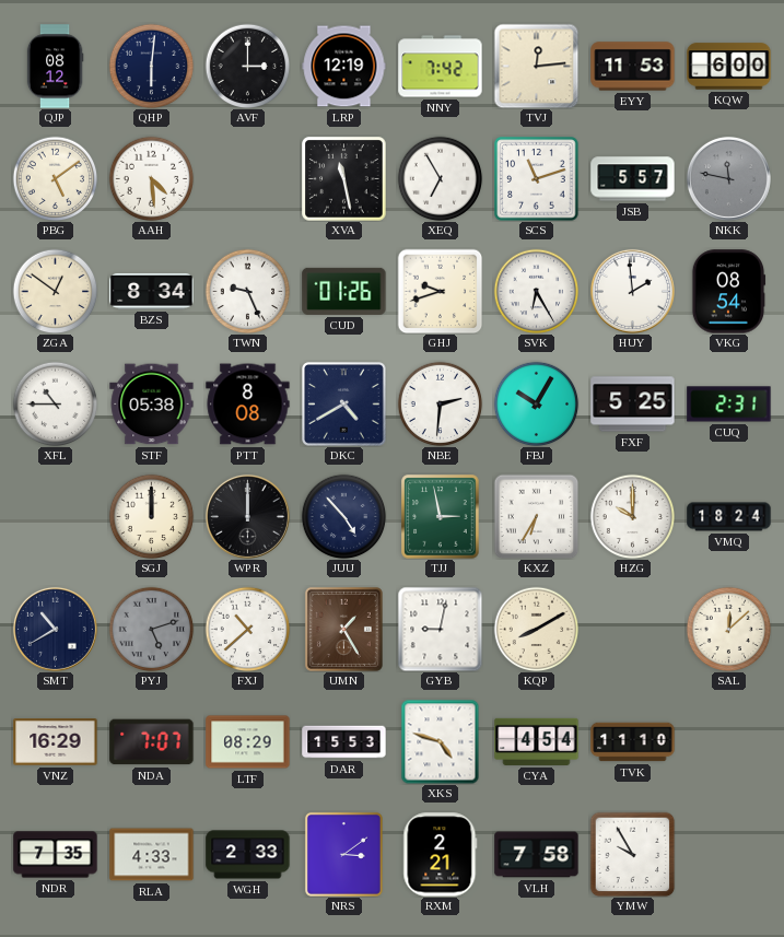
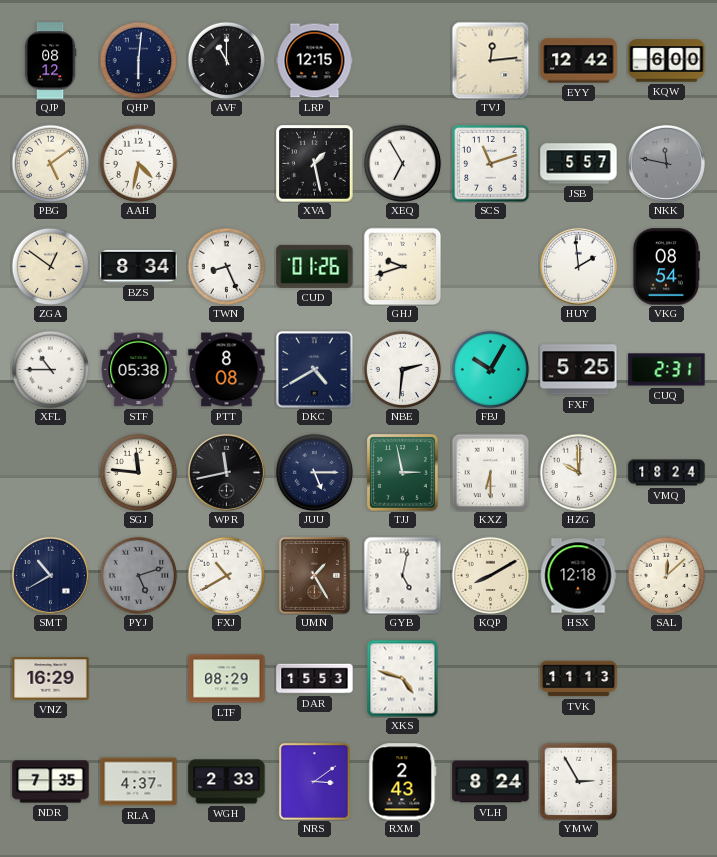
AVF: 3:00 -> 11:00 (226, 60)
LRP: 12:19 -> 12:15 (315, 61)
NNY: 7:42 -> none (441, 67)
EYY: 11:53 -> 12:42 (579, 61)
AAH: 4:29 -> 4:32 (138, 163)
XVA: 11:28 -> 1:28 (315, 164)
TWN: 9:26 -> 8:26 (226, 266)
SVK: 6:25 -> none (536, 291)
SGJ: 12:00 -> 11:46 (138, 472)
WPR: 12:00 -> 11:43 (226, 472)
JUU: 4:53 -> 5:15 (314, 472)
KXZ: 6:35 -> 6:30 (490, 472)
FXJ: 10:38 -> 10:40 (226, 575)
GYB: 9:02 -> 5:02 (402, 575)
HSX: none -> 12:18 (578, 576)
NDA: 7:07 -> none (152, 742)
CYA: 4:54 -> none (537, 741)
TVK: 11:10 -> 11:13 (579, 679)
RLA: 4:33 -> 4:37 (139, 782)
RXM: 2:21 -> 2:43 (403, 782)
VLH: 7:58 -> 8:24 (491, 782)
YMW: 9:55 -> 2:55 (578, 781)
